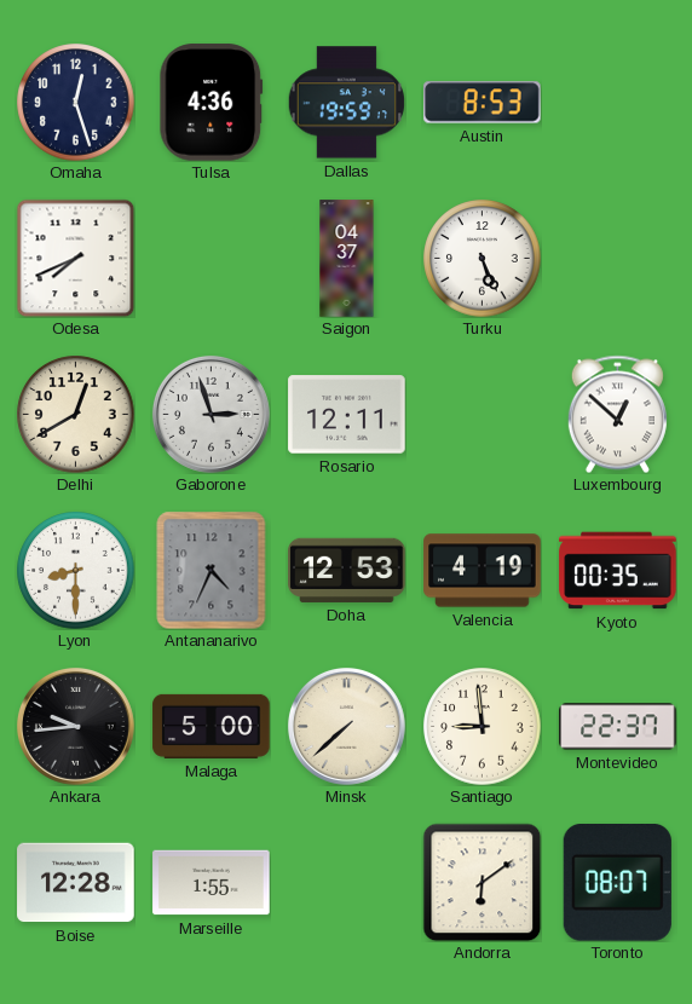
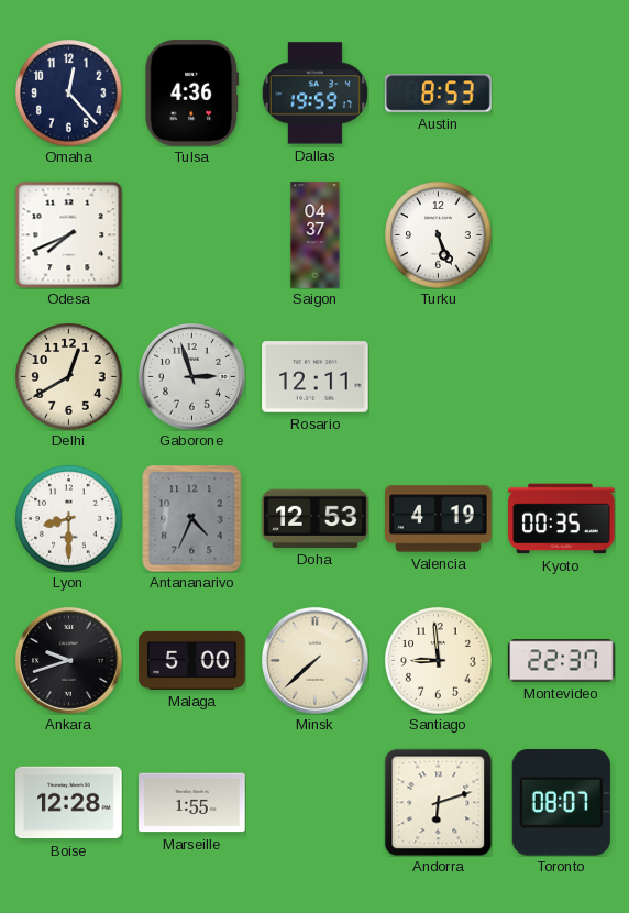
Omaha: 12:27 -> 12:23 (69, 94)
Luxembourg: 12:52 -> none (617, 414)
Ankara: 9:44 -> 9:42 (68, 660)
Andorra: 6:09 -> 6:12 (438, 802)
